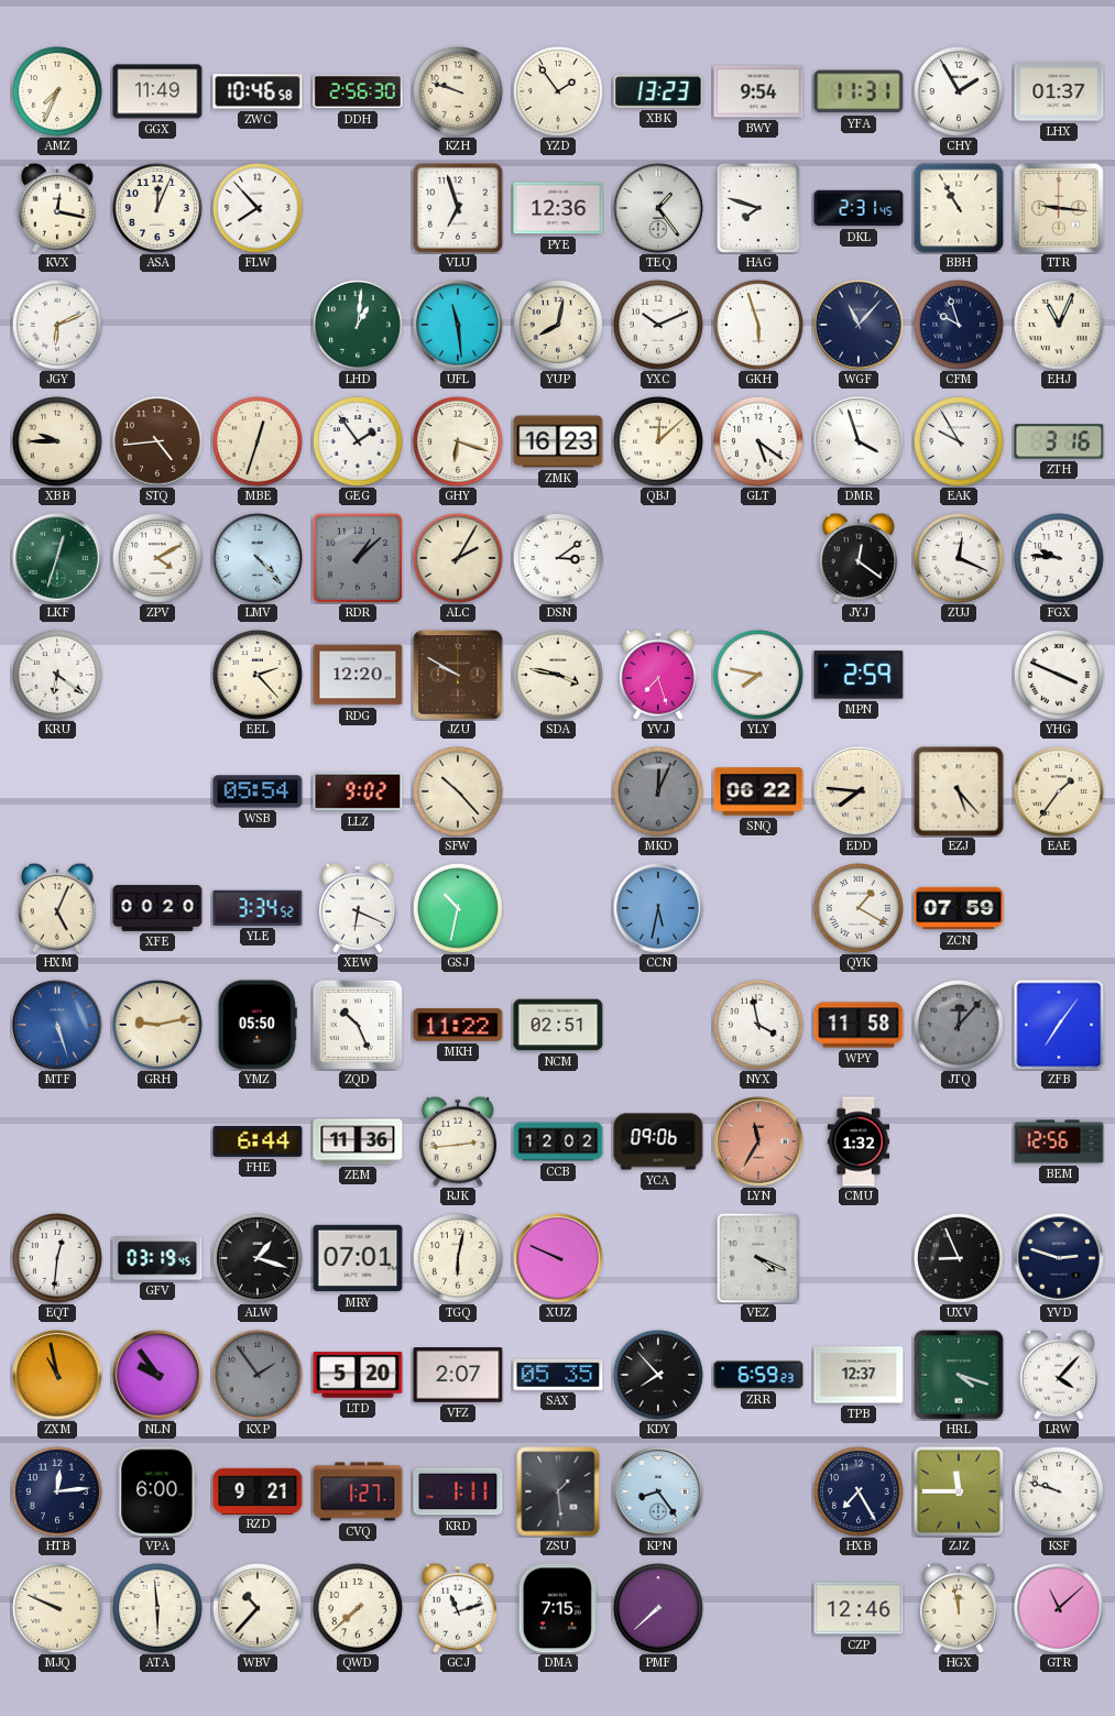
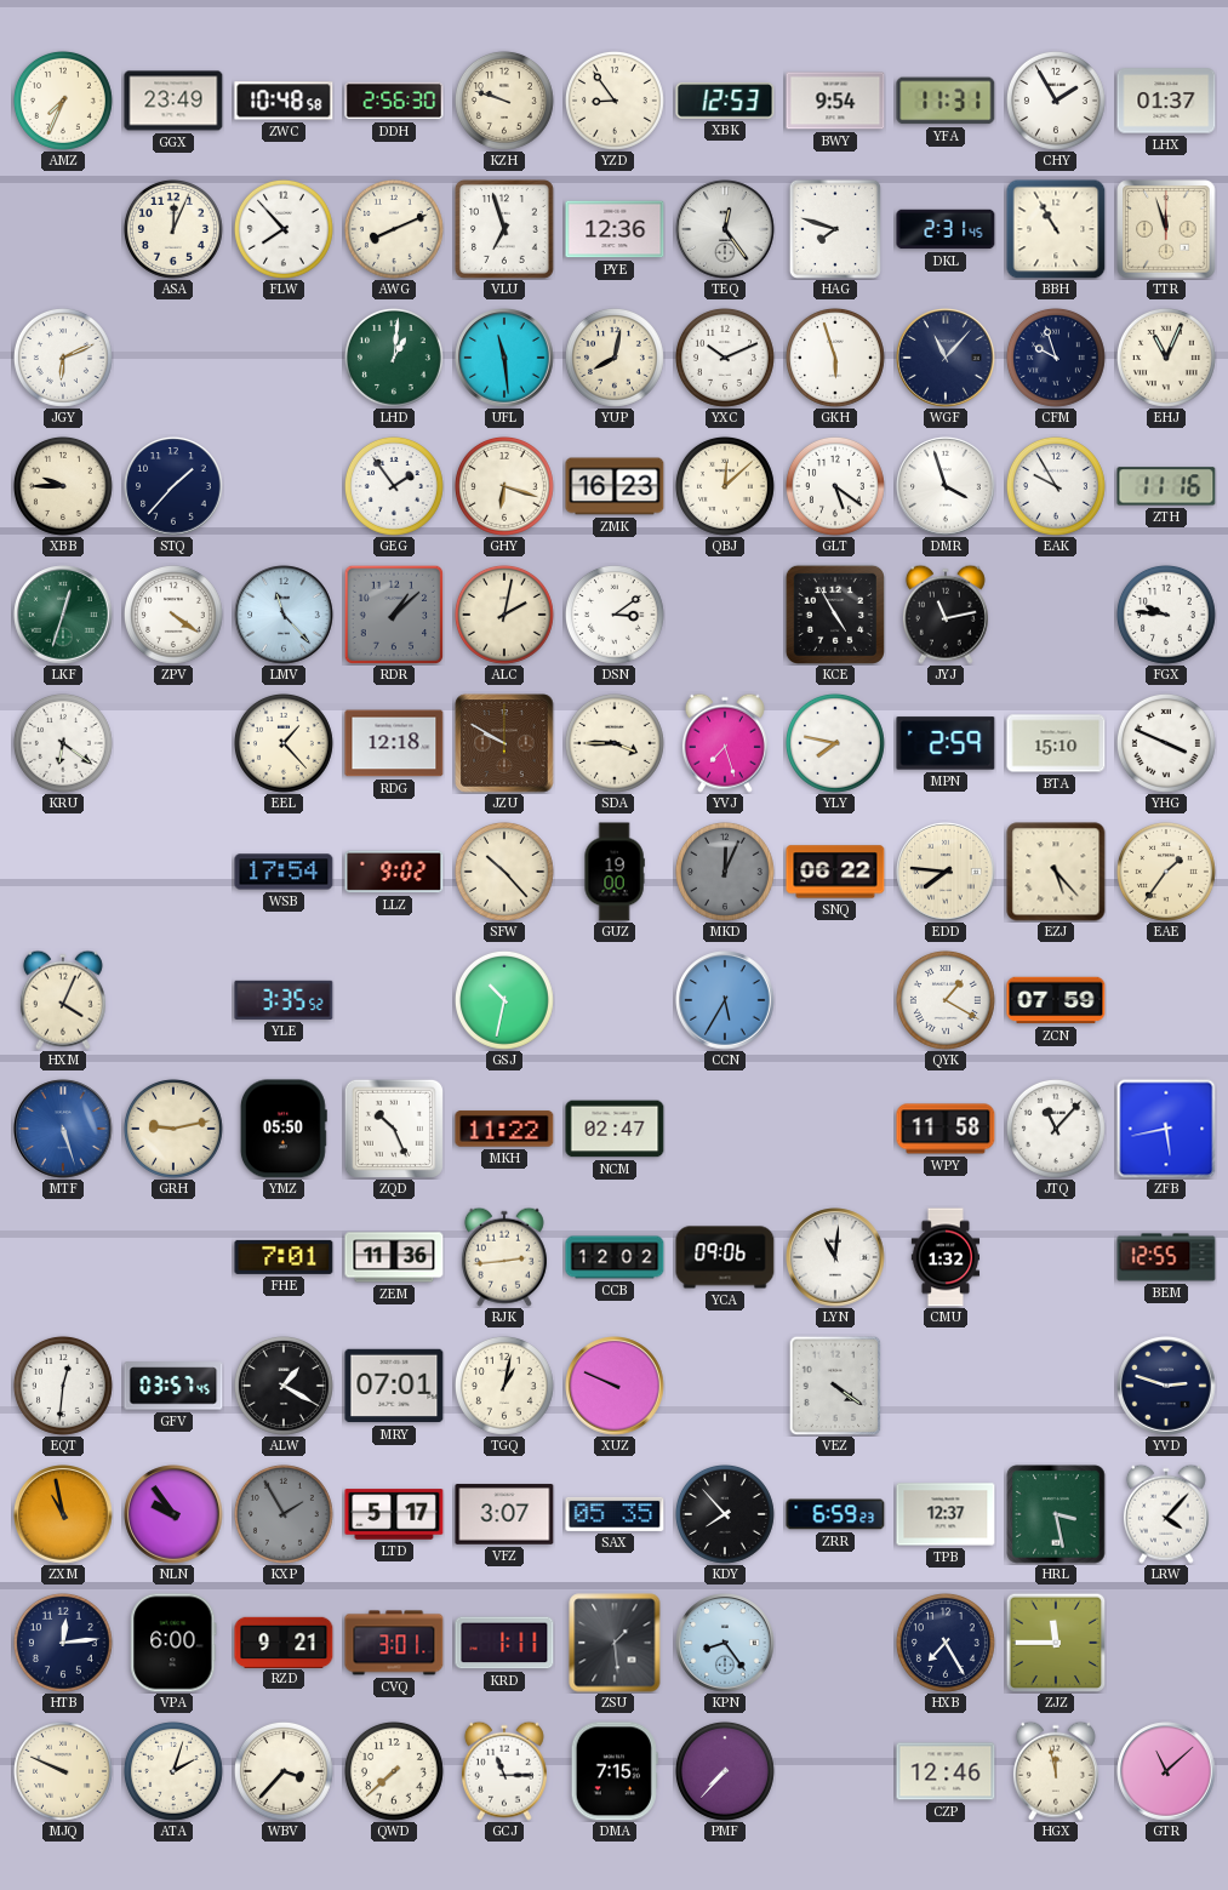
GGX: 11:49 -> 23:49 (173, 101)
ZWC: 10:46 -> 10:48 (284, 101)
YZD: 1:54 -> 8:54 (615, 101)
XBK: 13:23 -> 12:53 (725, 101)
KVX: 12:17 -> none (57, 208)
AWG: none -> 8:11 (394, 229)
TEQ: 1:24 -> 12:24 (725, 229)
TTR: 9:16 -> 11:57 (1166, 229)
STQ: 4:44 -> 1:37 (173, 486)
STQ dial: brown -> navy (173, 486)
MBE: 12:33 -> none (258, 441)
ZTH: 3:16 -> 11:16 (1166, 486)
ZPV: 4:10 -> 4:21 (173, 615)
LMV: 4:23 -> 11:23 (284, 615)
ALC: 2:05 -> 2:02 (504, 615)
KCE: none -> 4:55 (835, 615)
JYJ: 12:21 -> 11:13 (946, 615)
ZUJ: 12:19 -> none (959, 558)
EEL: 2:23 -> 1:23 (284, 743)
RDG: 12:20 -> 12:18 (394, 743)
SDA: 3:47 -> 3:45 (615, 743)
BTA: none -> 15:10 (1056, 743)
WSB: 05:54 -> 17:54 (284, 872)
GUZ: none -> 19:00 (615, 872)
HXM: 5:04 -> 4:04 (63, 1000)
XFE: 00:20 -> none (157, 909)
YLE: 3:34 -> 3:35 (284, 1000)
XEW: 6:19 -> none (358, 908)
CCN: 5:32 -> 5:35 (725, 1000)
NCM: 02:51 -> 02:47 (615, 1129)
NYX: 3:58 -> none (758, 1025)
JTQ: 12:07 -> 11:07 (1056, 1129)
JTQ dial: grey -> white (1056, 1129)
ZFB: 7:06 -> 5:43 (1166, 1129)
FHE: 6:44 -> 7:01 (284, 1257)
LYN: 11:35 -> 11:01 (835, 1257)
LYN dial: salmon -> white (835, 1257)
BEM: 12:56 -> 12:55 (1166, 1257)
GFV: 03:19 -> 03:57 (173, 1386)
ALW: 1:18 -> 1:20 (284, 1386)
TGQ: 6:02 -> 1:02 (504, 1386)
VEZ: 4:19 -> 4:21 (835, 1386)
UXV: 8:56 -> none (959, 1258)
KXP: 1:54 -> 1:55 (284, 1514)
LTD: 5:20 -> 5:17 (394, 1514)
VFZ: 2:07 -> 3:07 (504, 1514)
HRL: 4:18 -> 3:28 (1056, 1514)
CVQ: 1:27 -> 3:01 (394, 1643)
KSF: 9:48 -> none (1059, 1491)
ATA: 5:59 -> 2:03 (173, 1771)
WBV: 10:37 -> 3:37 (284, 1771)
GCJ: 11:12 -> 11:15 (504, 1771)
PMF: 7:38 -> 7:37 (725, 1771)
